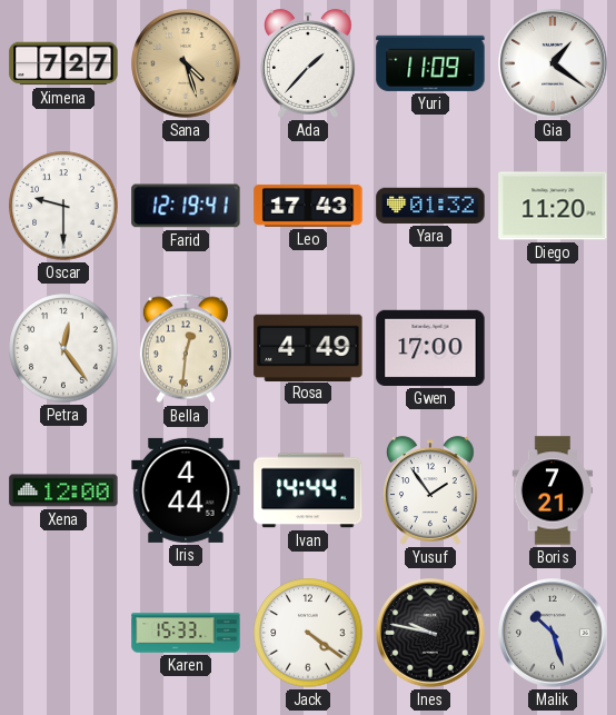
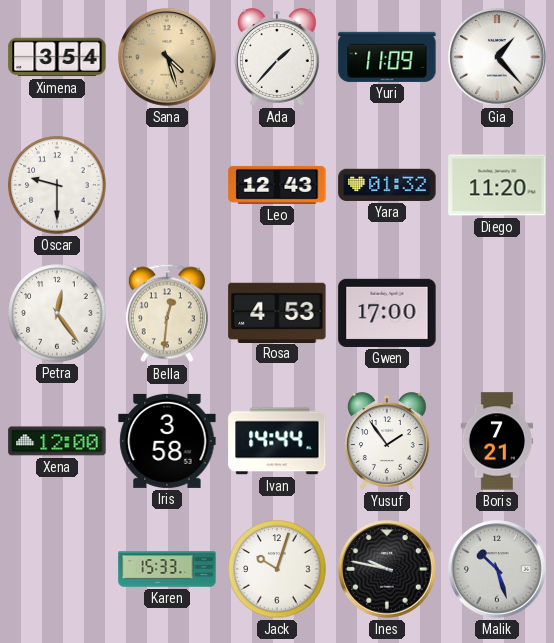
Ximena: 7:27 -> 3:54 (57, 57)
Gia: 1:21 -> 1:23 (497, 57)
Farid: 12:19 -> none (186, 206)
Leo: 17:43 -> 12:43 (277, 185)
Rosa: 4:49 -> 4:53 (277, 312)
Iris: 4:44 -> 3:58 (167, 441)
Jack: 4:21 -> 10:03 (277, 569)
